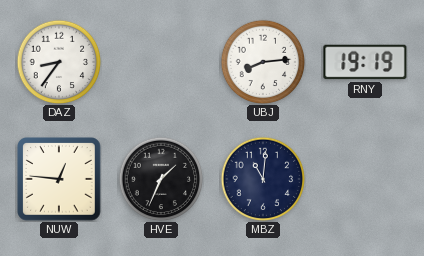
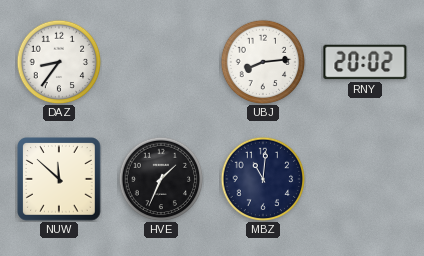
RNY: 19:19 -> 20:02 (365, 62)
NUW: 12:46 -> 11:52 (59, 179)
